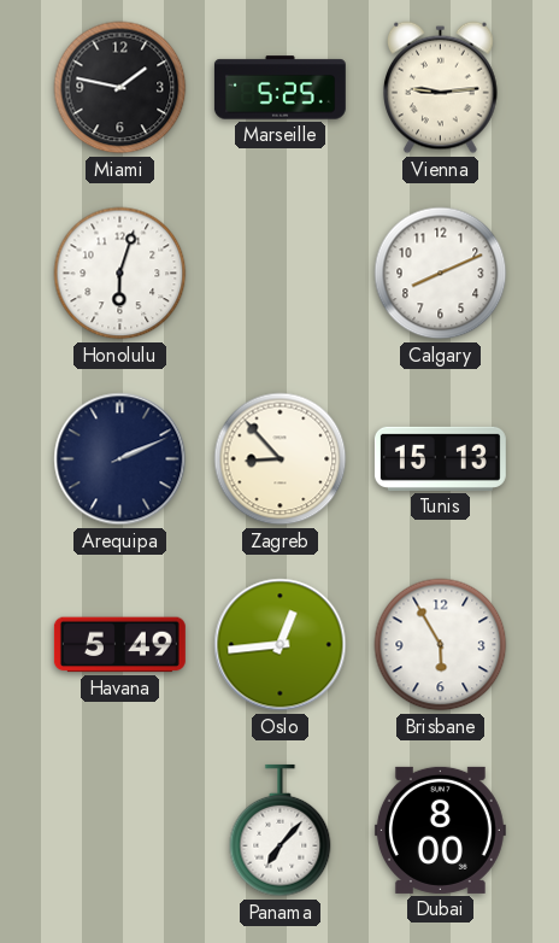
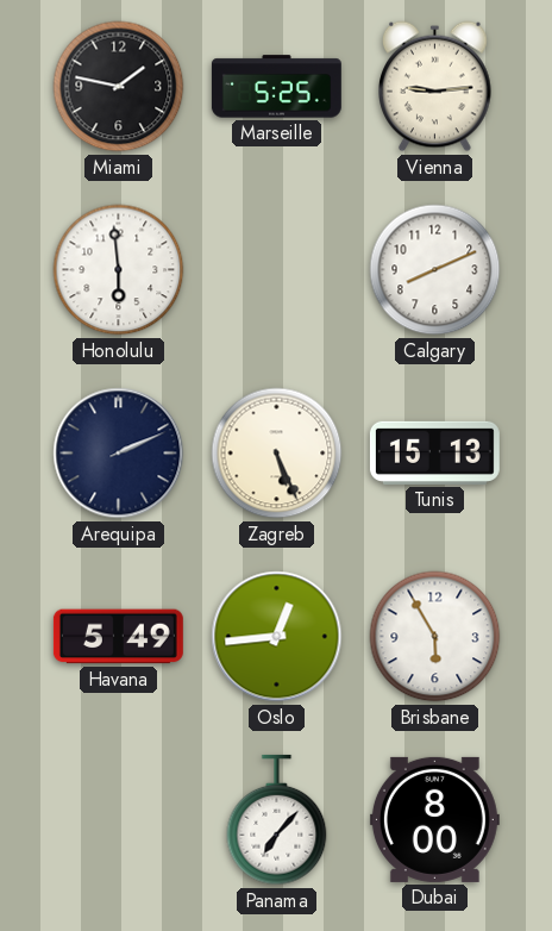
Honolulu: 6:03 -> 5:59 (119, 270)
Zagreb: 8:53 -> 5:26 (277, 454)
